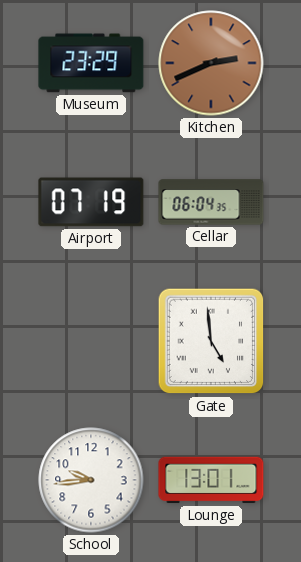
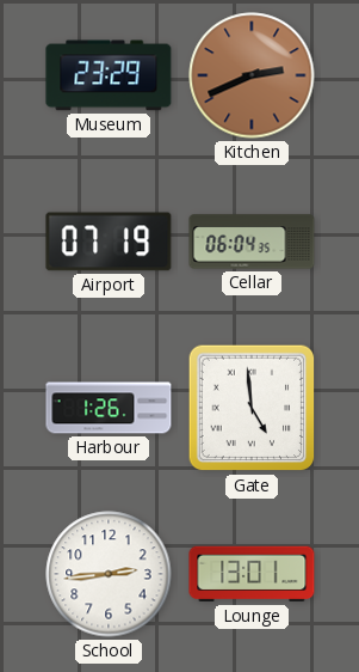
Harbour: none -> 1:26 (109, 408)
School: 9:44 -> 2:44 (109, 574)
